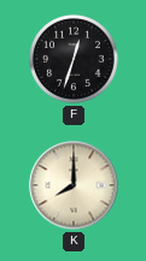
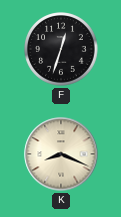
K: 8:00 -> 8:19 (61, 154)
